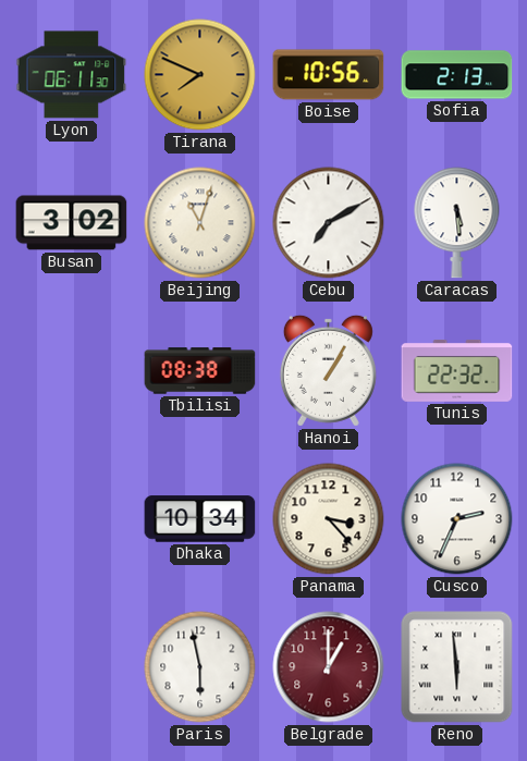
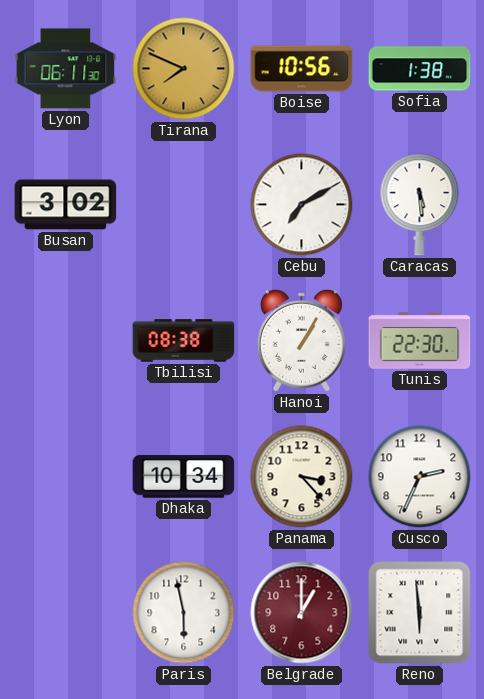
Sofia: 2:13 -> 1:38 (420, 69)
Beijing: 11:03 -> none (200, 223)
Tunis: 22:32 -> 22:30 (420, 341)
